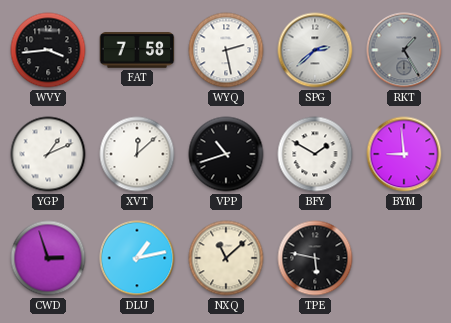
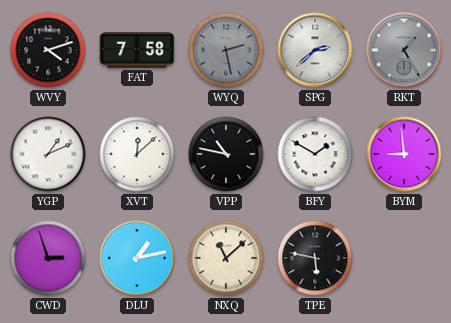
WVY: 3:44 -> 4:12 (48, 50)
WYQ dial: white -> grey (226, 50)
VPP: 10:42 -> 10:47 (226, 154)
